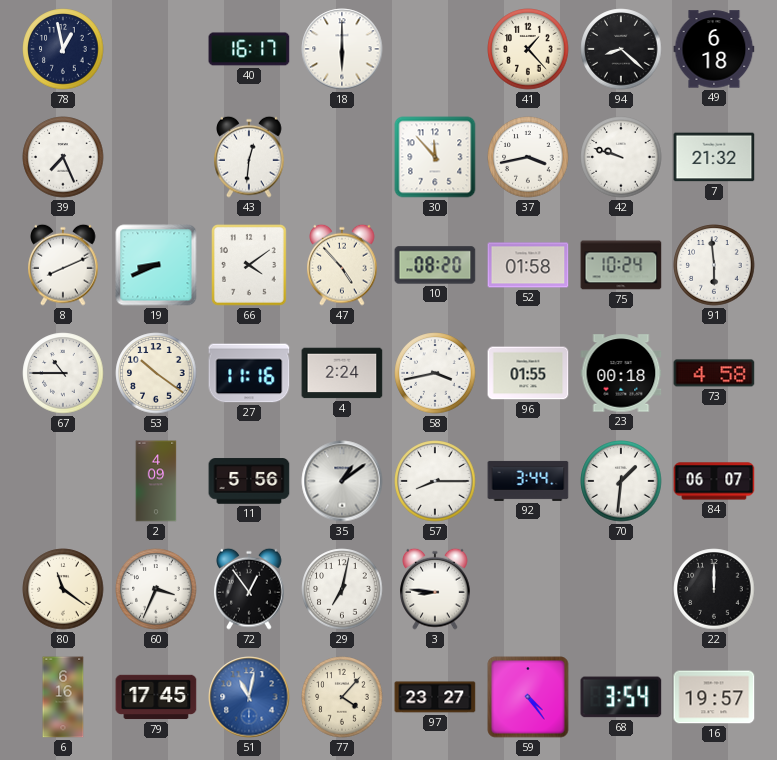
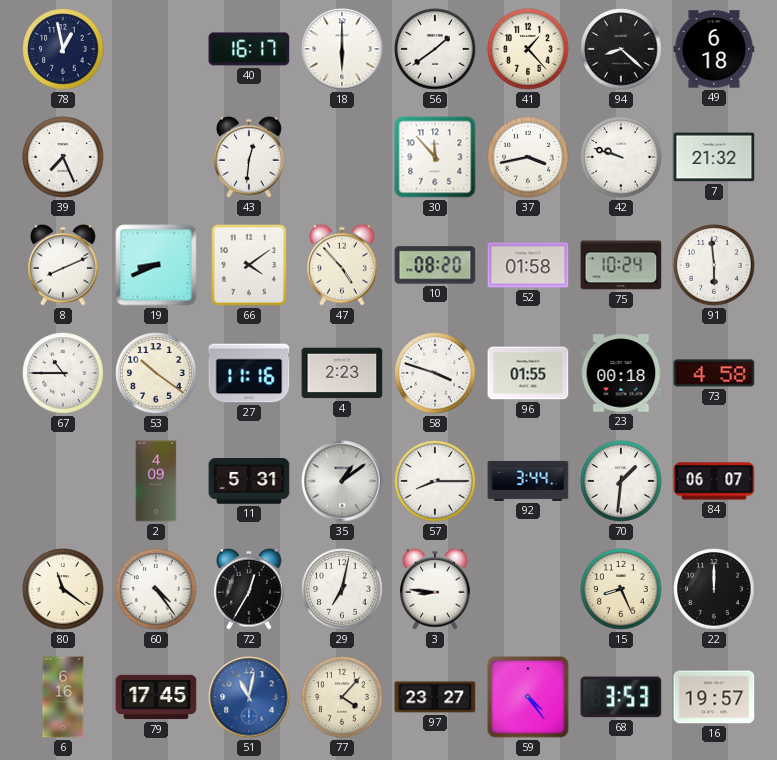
56: none -> 1:39 (435, 49)
4: 2:24 -> 2:23 (342, 373)
58: 3:43 -> 3:48 (435, 373)
11: 5:56 -> 5:31 (249, 481)
60: 3:34 -> 4:24 (156, 589)
72: 12:54 -> 12:35 (249, 589)
15: none -> 8:26 (621, 589)
68: 3:54 -> 3:53 (621, 697)
